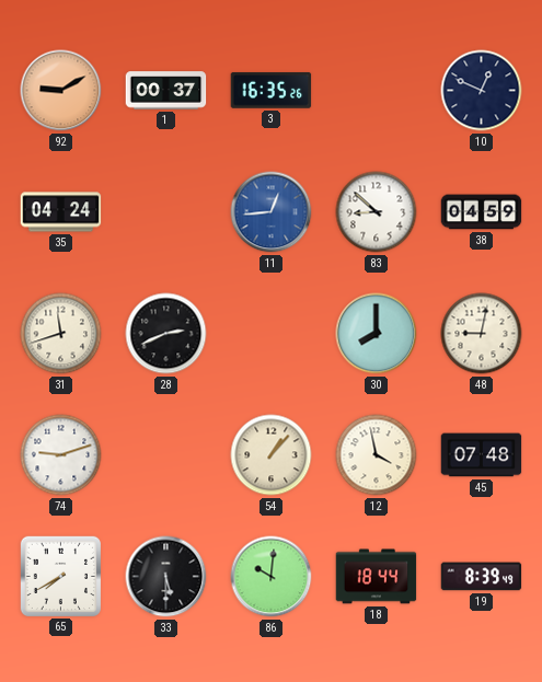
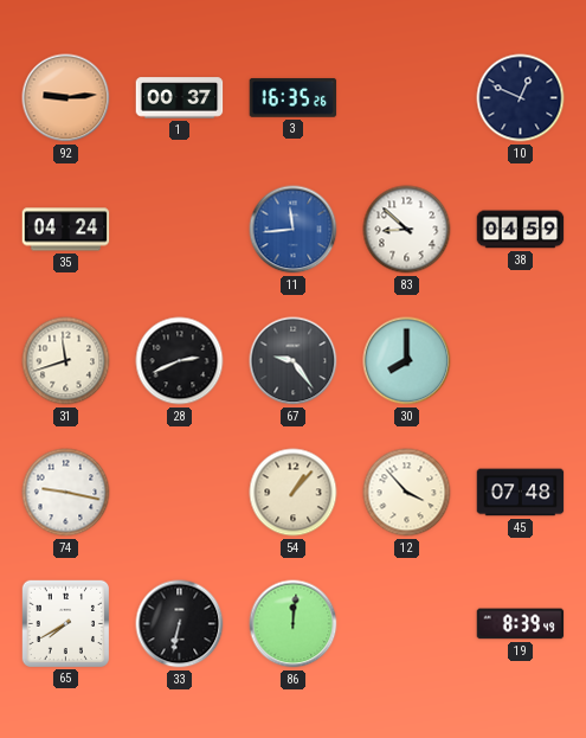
92: 9:10 -> 9:14 (66, 98)
11: 12:44 -> 11:44 (294, 230)
67: none -> 9:24 (294, 361)
48: 9:02 -> none (482, 334)
74: 9:12 -> 9:17 (66, 493)
12: 3:58 -> 3:53 (407, 493)
33: 5:30 -> 6:32 (180, 624)
86: 10:01 -> 12:01 (294, 624)
18: 18:44 -> none (377, 577)
